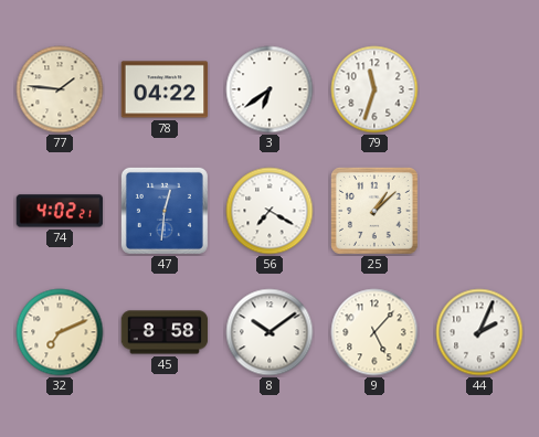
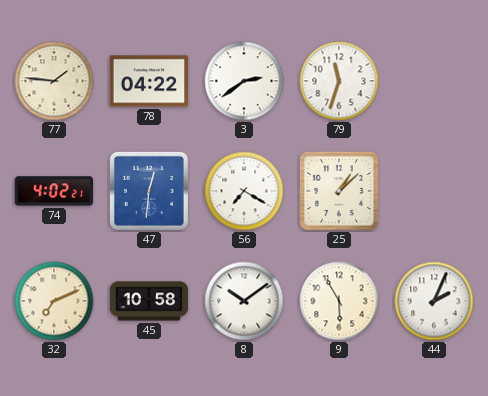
3: 6:39 -> 2:39 (244, 81)
45: 8:58 -> 10:58 (149, 301)
9: 5:07 -> 5:55 (339, 301)
